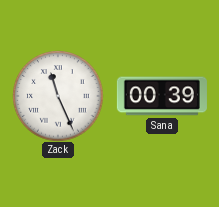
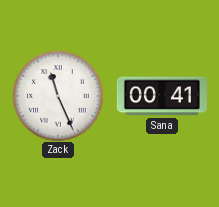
Sana: 00:39 -> 00:41 (162, 96)
